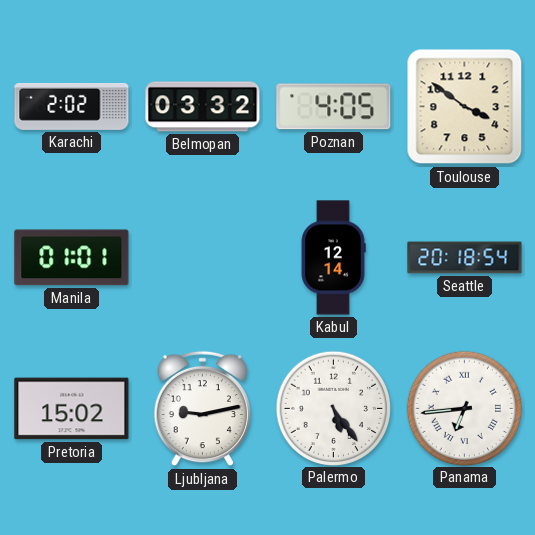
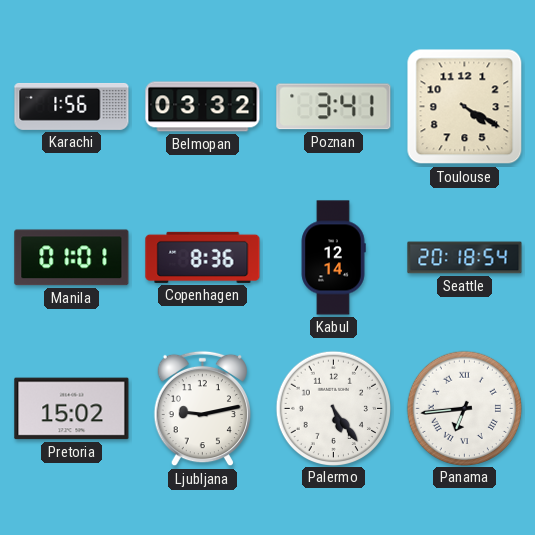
Karachi: 2:02 -> 1:56 (72, 106)
Poznan: 4:05 -> 3:41 (334, 107)
Toulouse: 3:51 -> 4:20 (465, 107)
Copenhagen: none -> 8:36 (203, 257)
